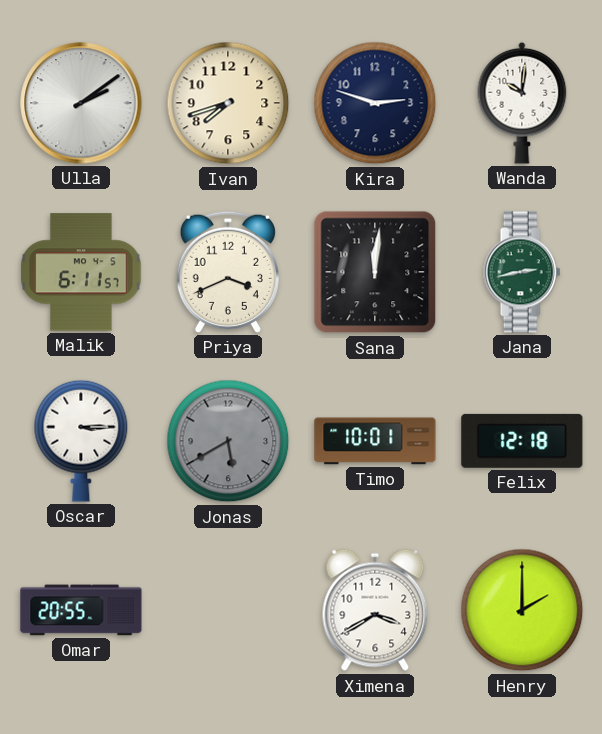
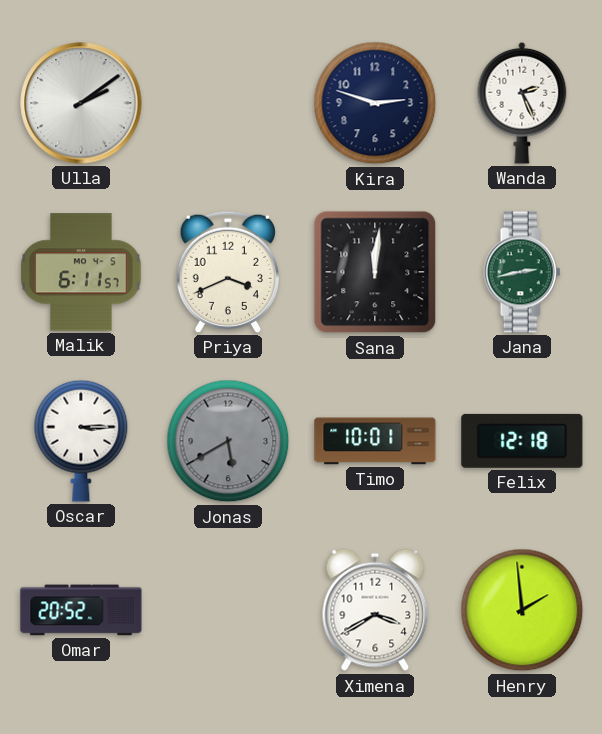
Ivan: 7:42 -> none (228, 103)
Wanda: 10:01 -> 2:26 (522, 103)
Omar: 20:55 -> 20:52 (81, 610)
Henry: 2:00 -> 1:59 (522, 610)
